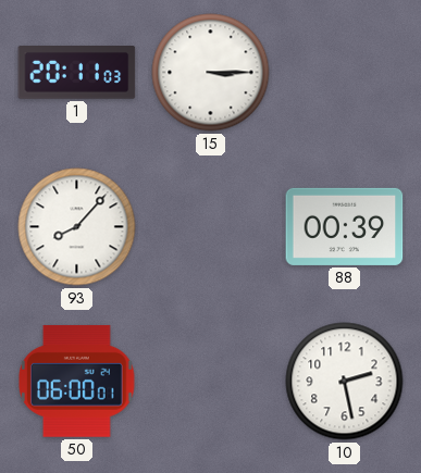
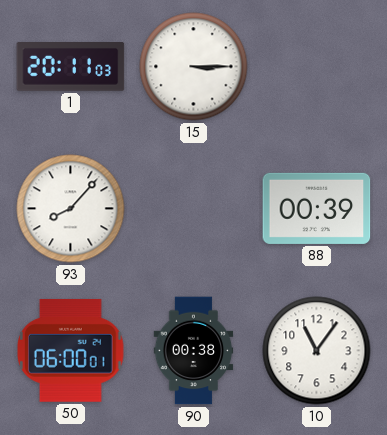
90: none -> 00:38 (194, 351)
10: 2:28 -> 11:06 (317, 351)
